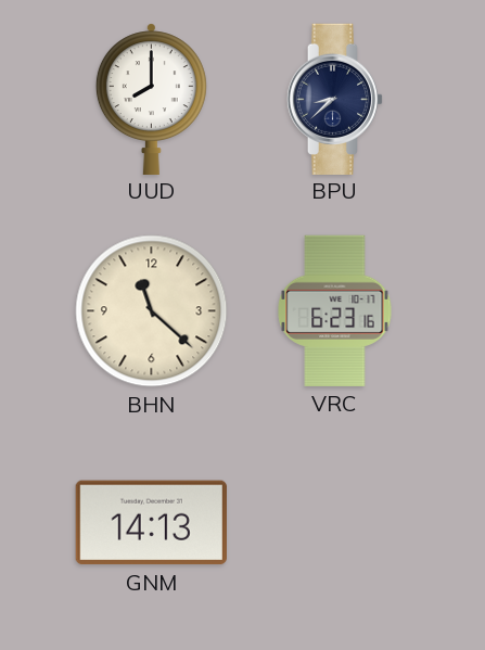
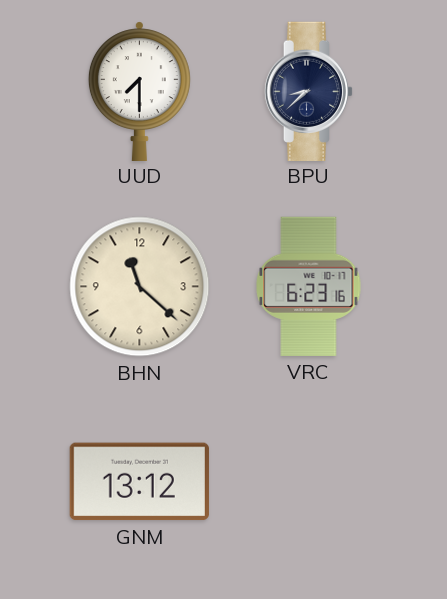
UUD: 8:00 -> 7:30 (139, 91)
GNM: 14:13 -> 13:12 (139, 482)
